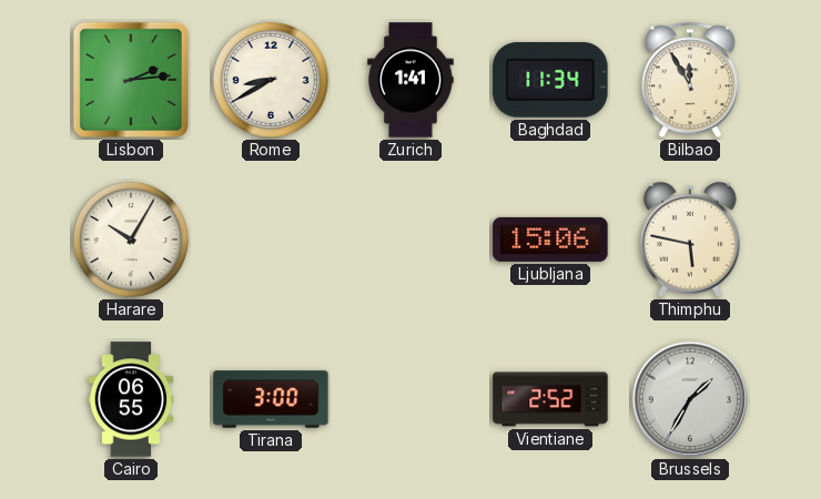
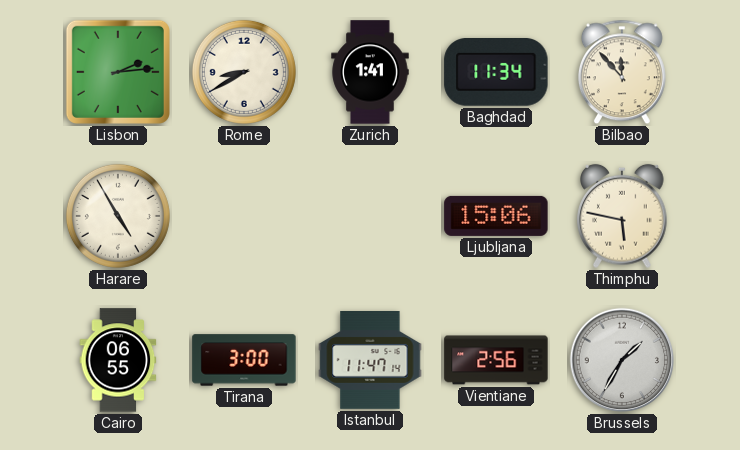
Bilbao: 11:55 -> 11:53 (622, 72)
Harare: 10:05 -> 4:55 (118, 216)
Istanbul: none -> 11:47 (370, 361)
Vientiane: 2:52 -> 2:56 (496, 360)
